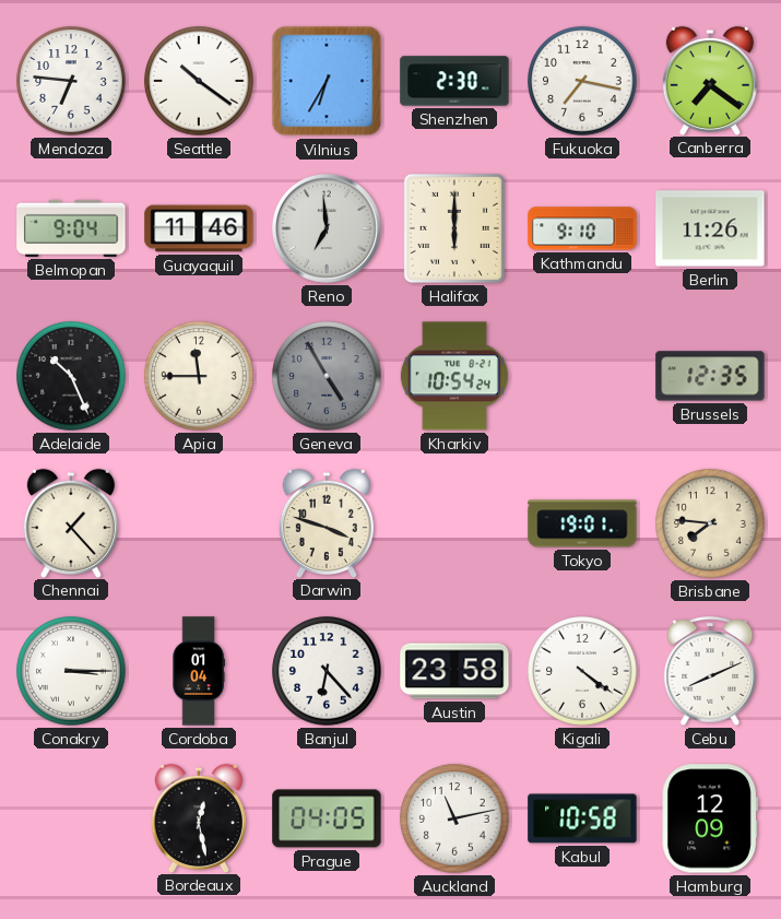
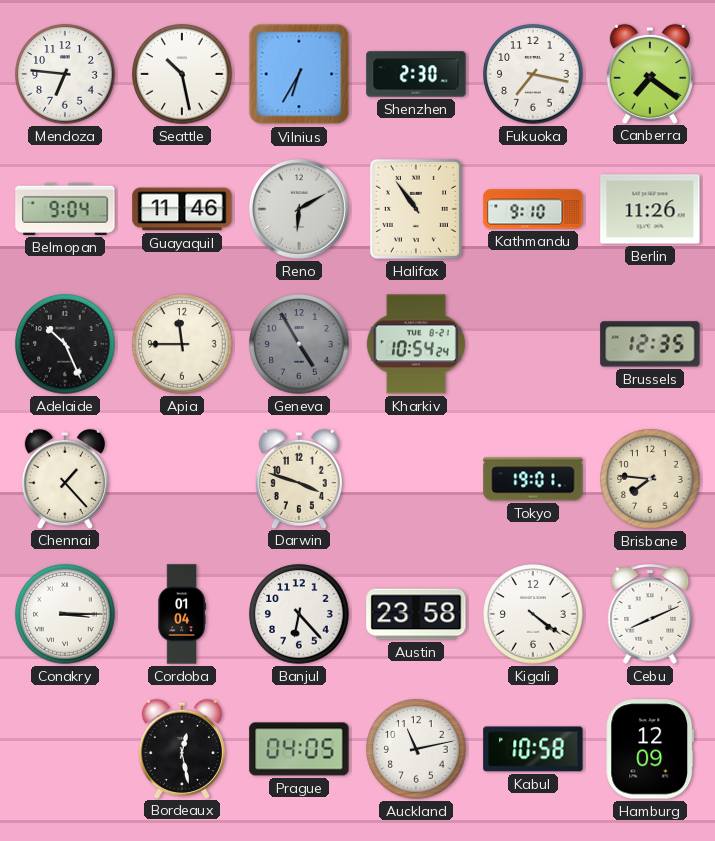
Seattle: 10:21 -> 10:28 (182, 74)
Reno: 6:59 -> 6:10 (299, 209)
Halifax: 6:00 -> 10:54 (416, 209)
